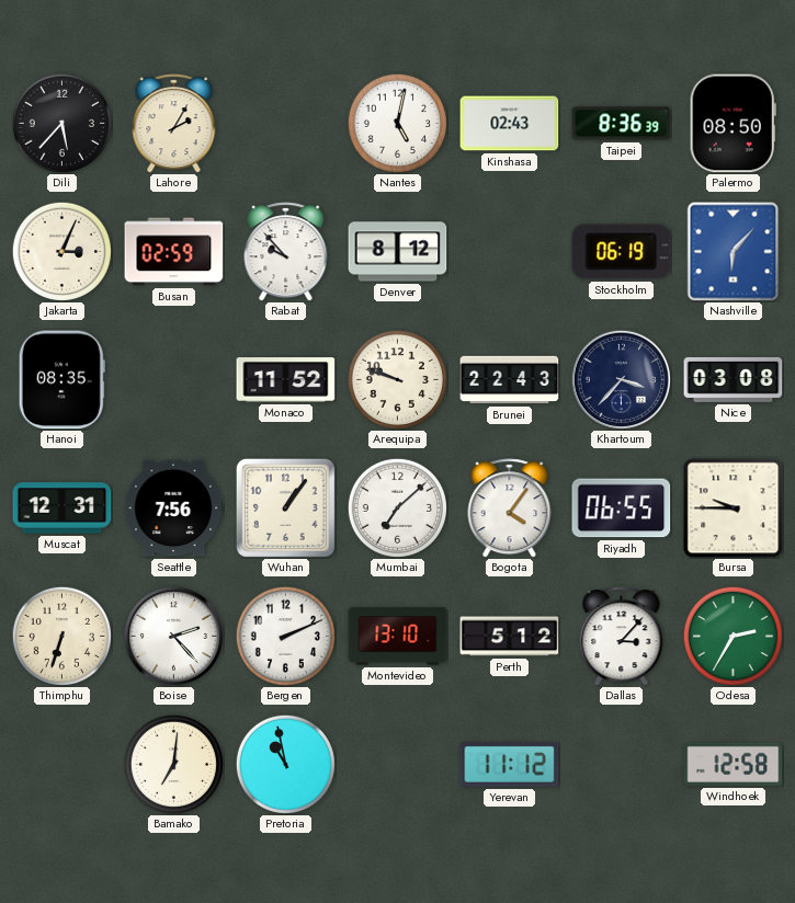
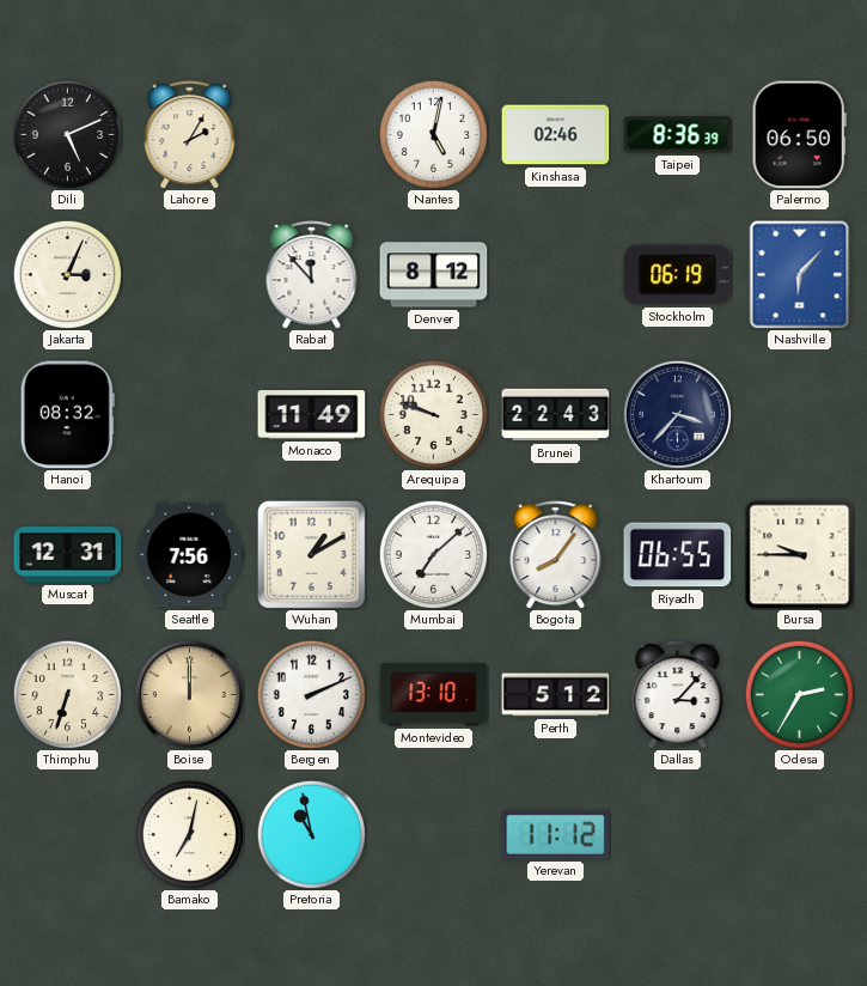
Dili: 5:37 -> 5:11 (67, 134)
Kinshasa: 02:43 -> 02:46 (556, 135)
Palermo: 08:50 -> 06:50 (799, 135)
Busan: 02:59 -> none (174, 252)
Rabat: 9:53 -> 11:53 (312, 275)
Hanoi: 08:35 -> 08:32 (67, 415)
Monaco: 11:52 -> 11:49 (312, 415)
Nice: 03:08 -> none (734, 379)
Wuhan: 1:06 -> 1:10 (311, 554)
Bogota: 4:06 -> 8:06 (556, 555)
Boise: 2:23 -> 12:00 (189, 694)
Boise dial: white -> champagne (189, 694)
Bamako: 7:01 -> 7:02 (189, 834)
Windhoek: 12:58 -> none (734, 764)
